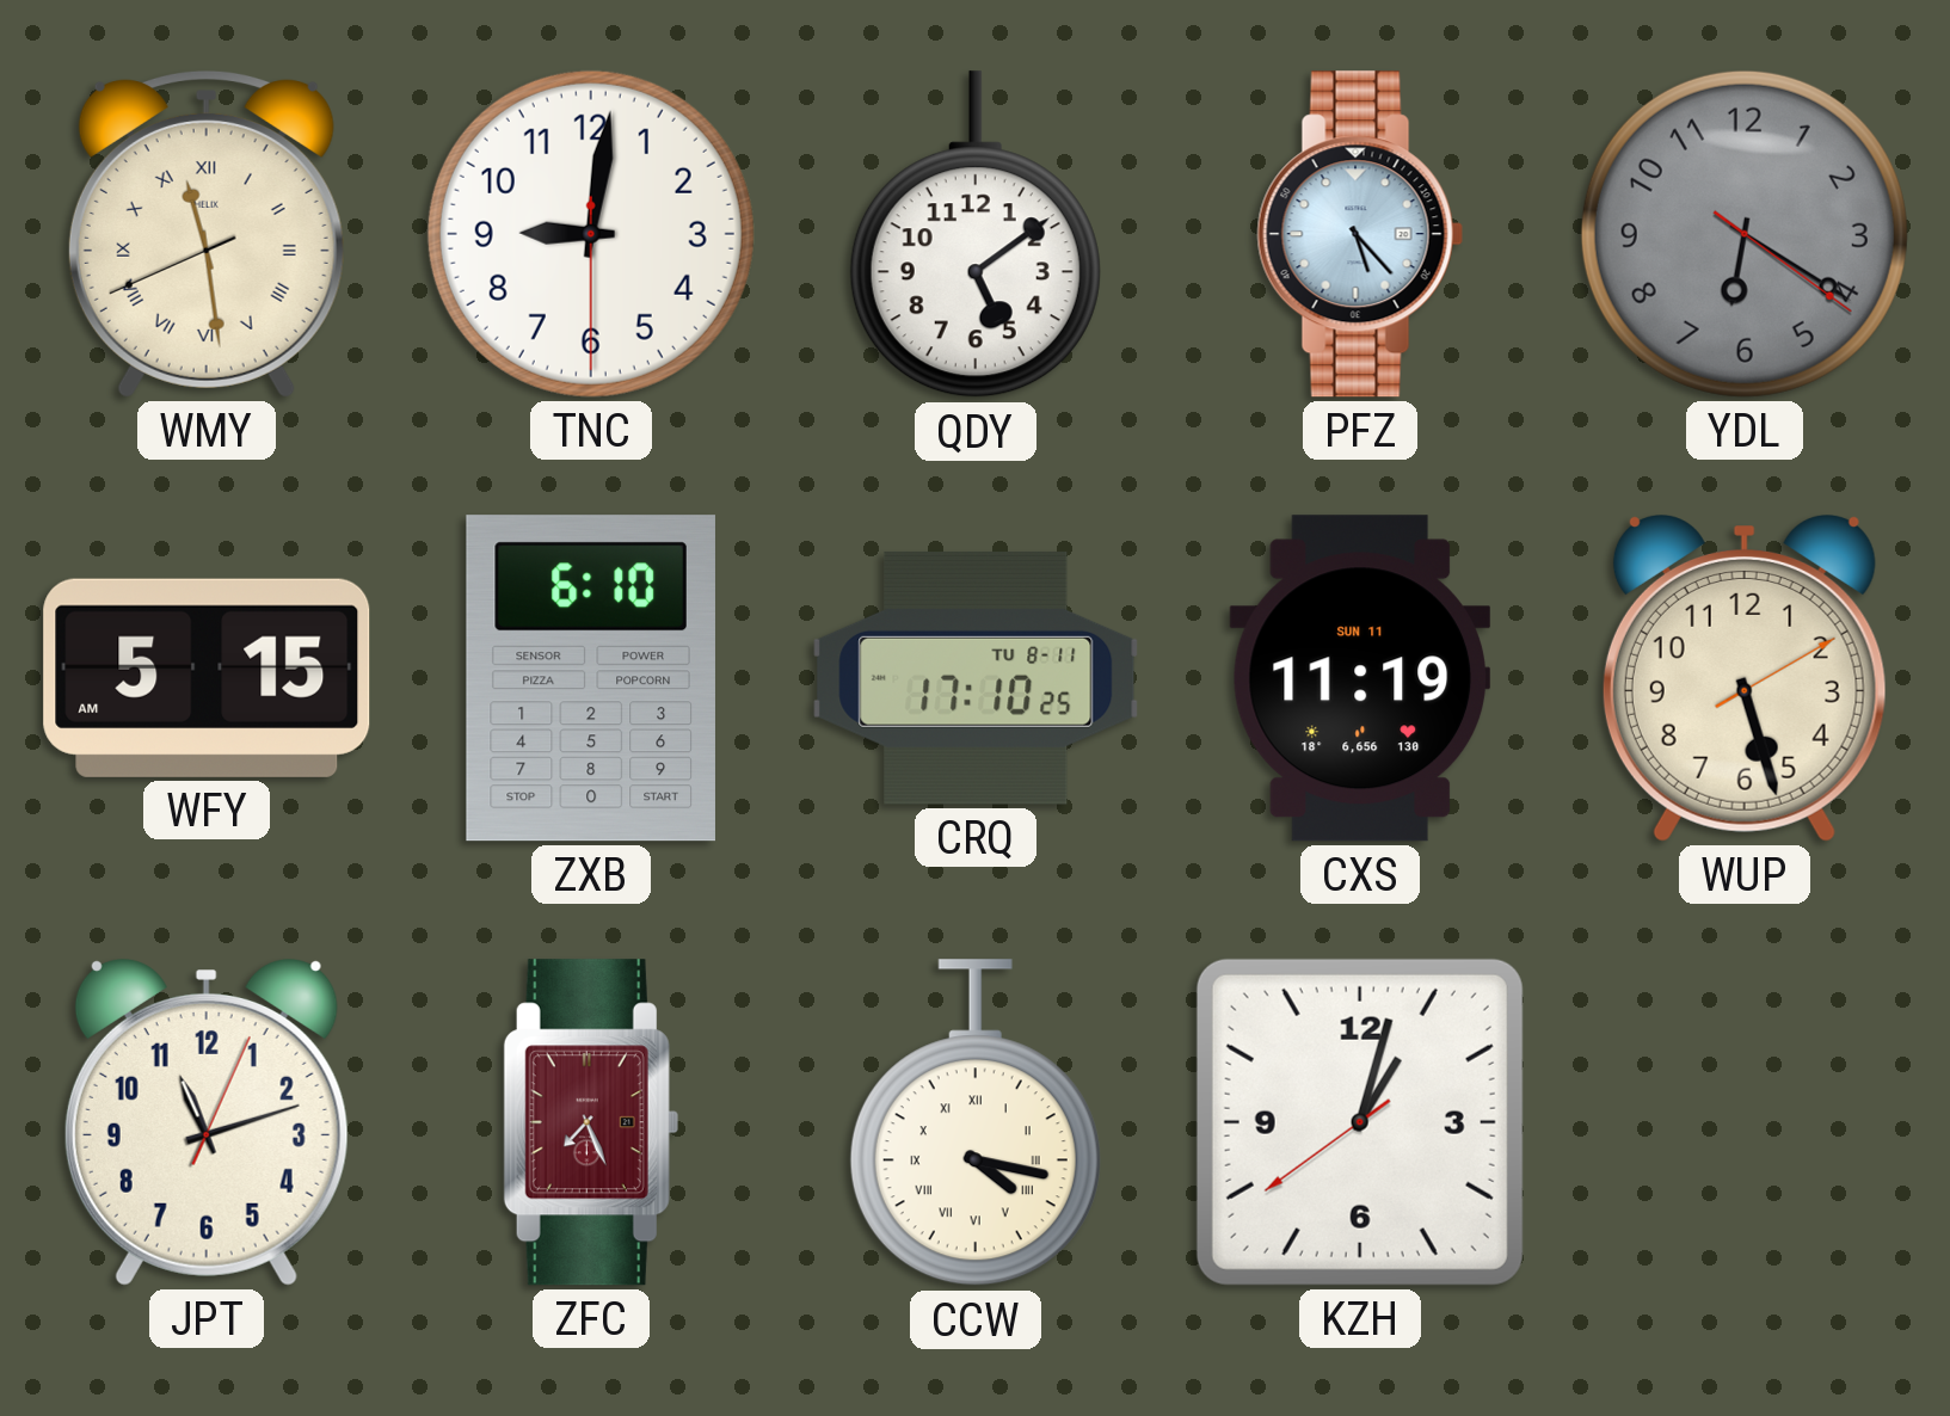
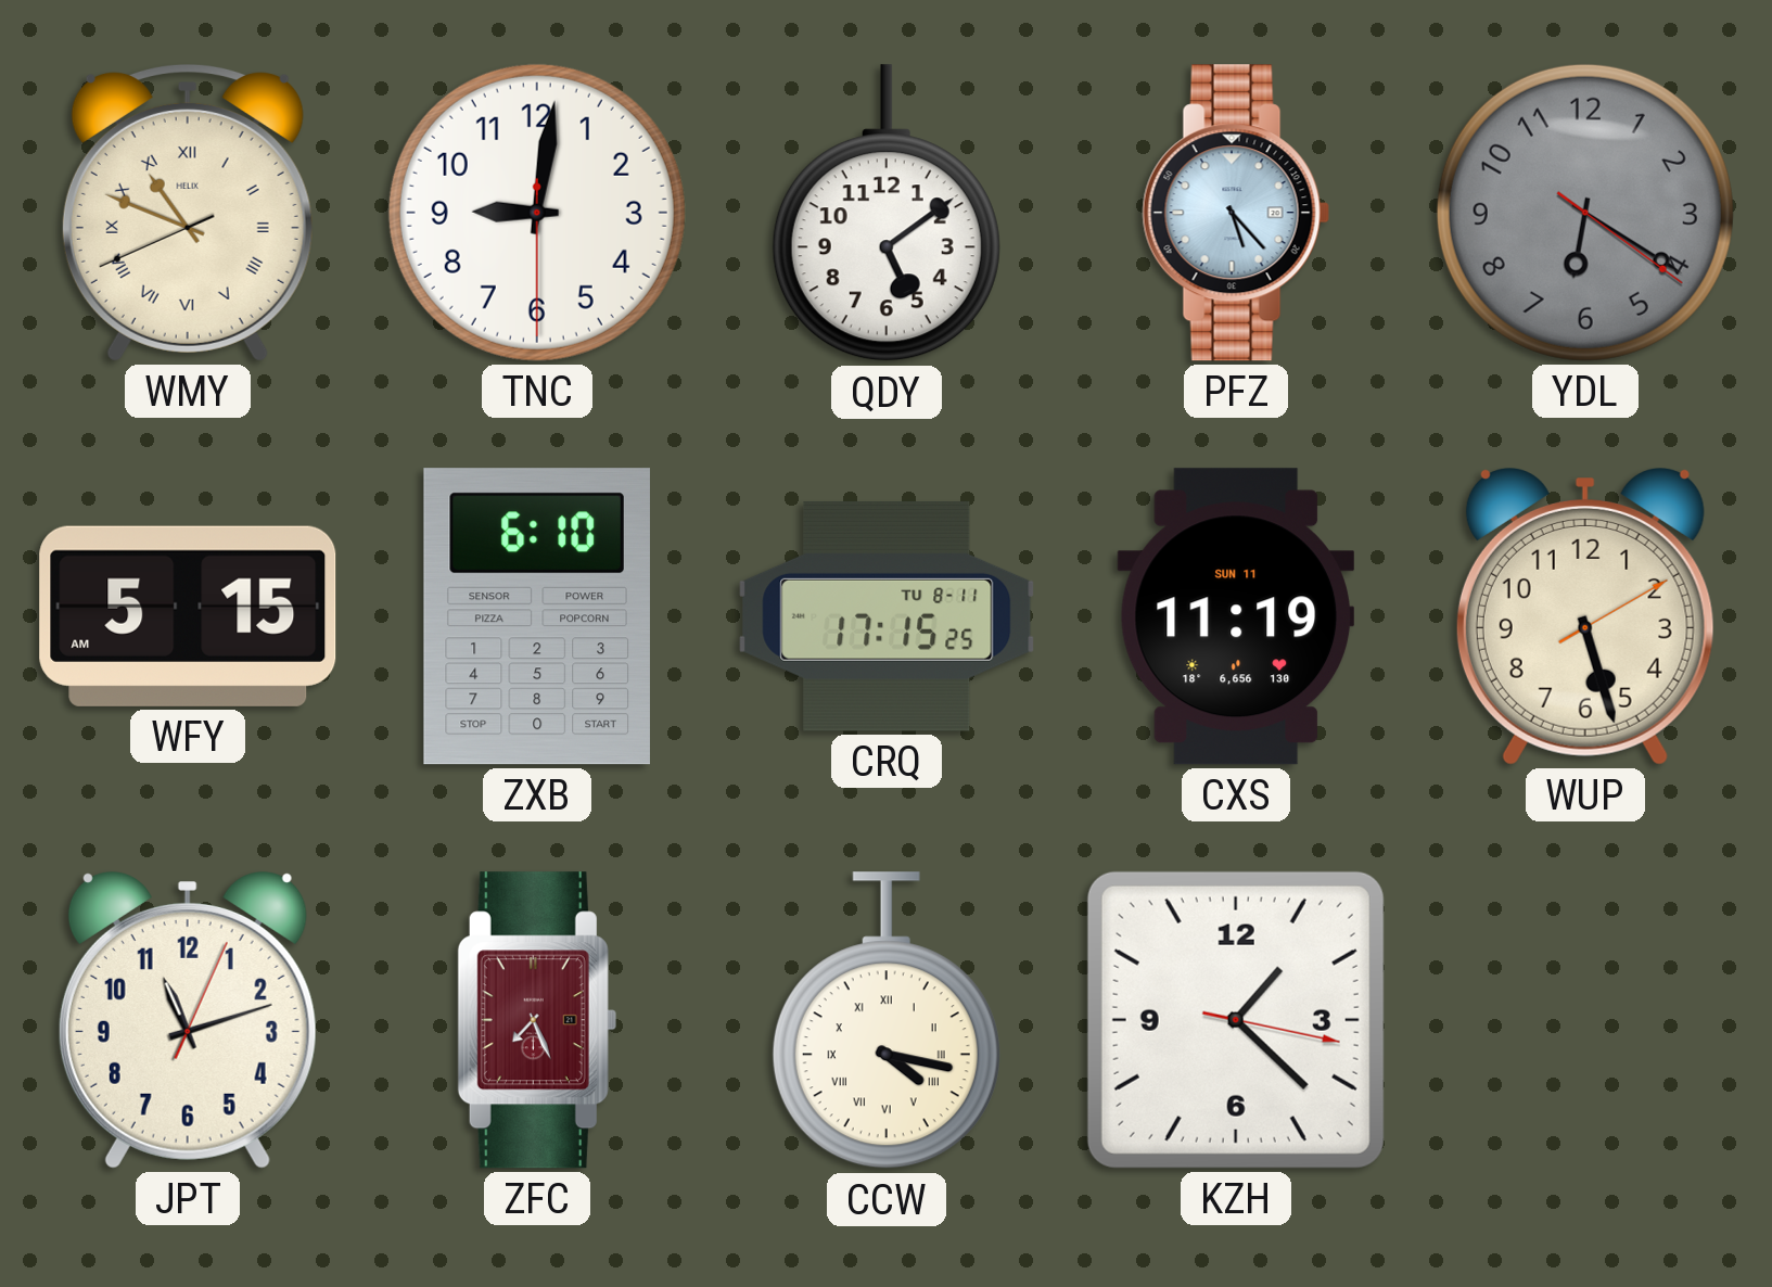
WMY: 11:28 -> 10:48 (188, 213)
CRQ: 17:10 -> 17:15 (887, 616)
KZH: 1:02 -> 1:22 (1236, 1020)
